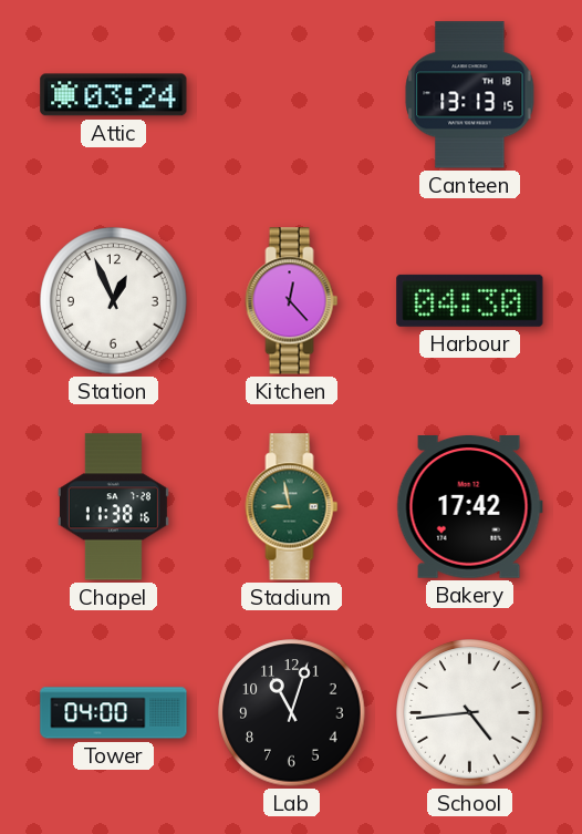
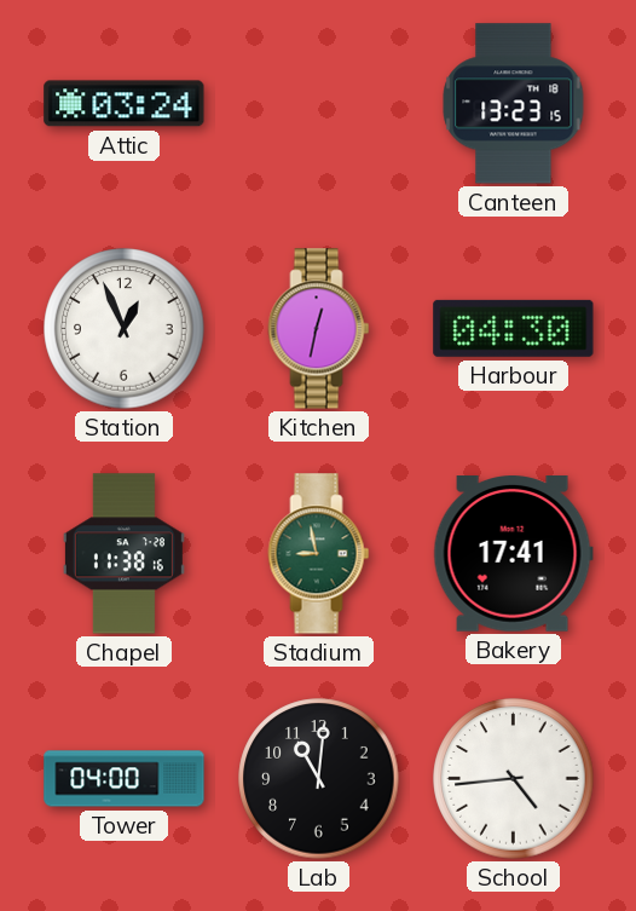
Canteen: 13:13 -> 13:23 (514, 104)
Kitchen: 12:23 -> 12:32 (319, 329)
Bakery: 17:42 -> 17:41 (513, 554)
Lab: 11:03 -> 11:01 (319, 779)
